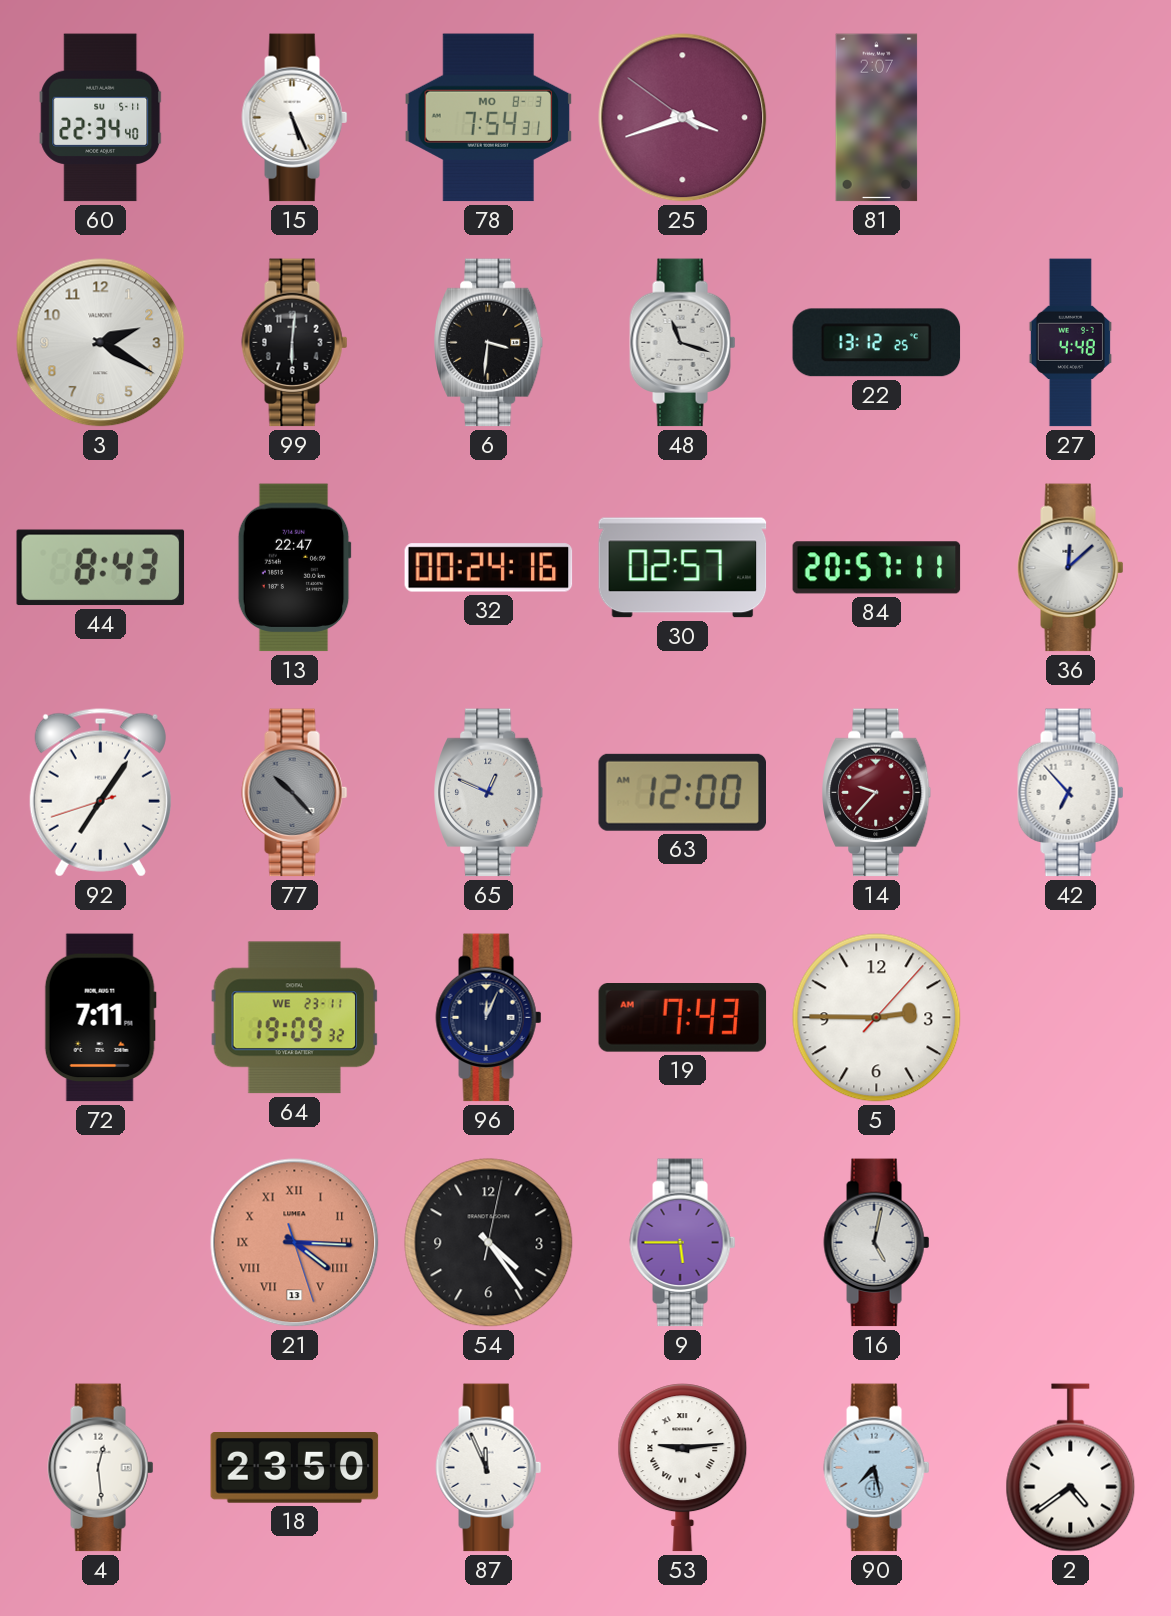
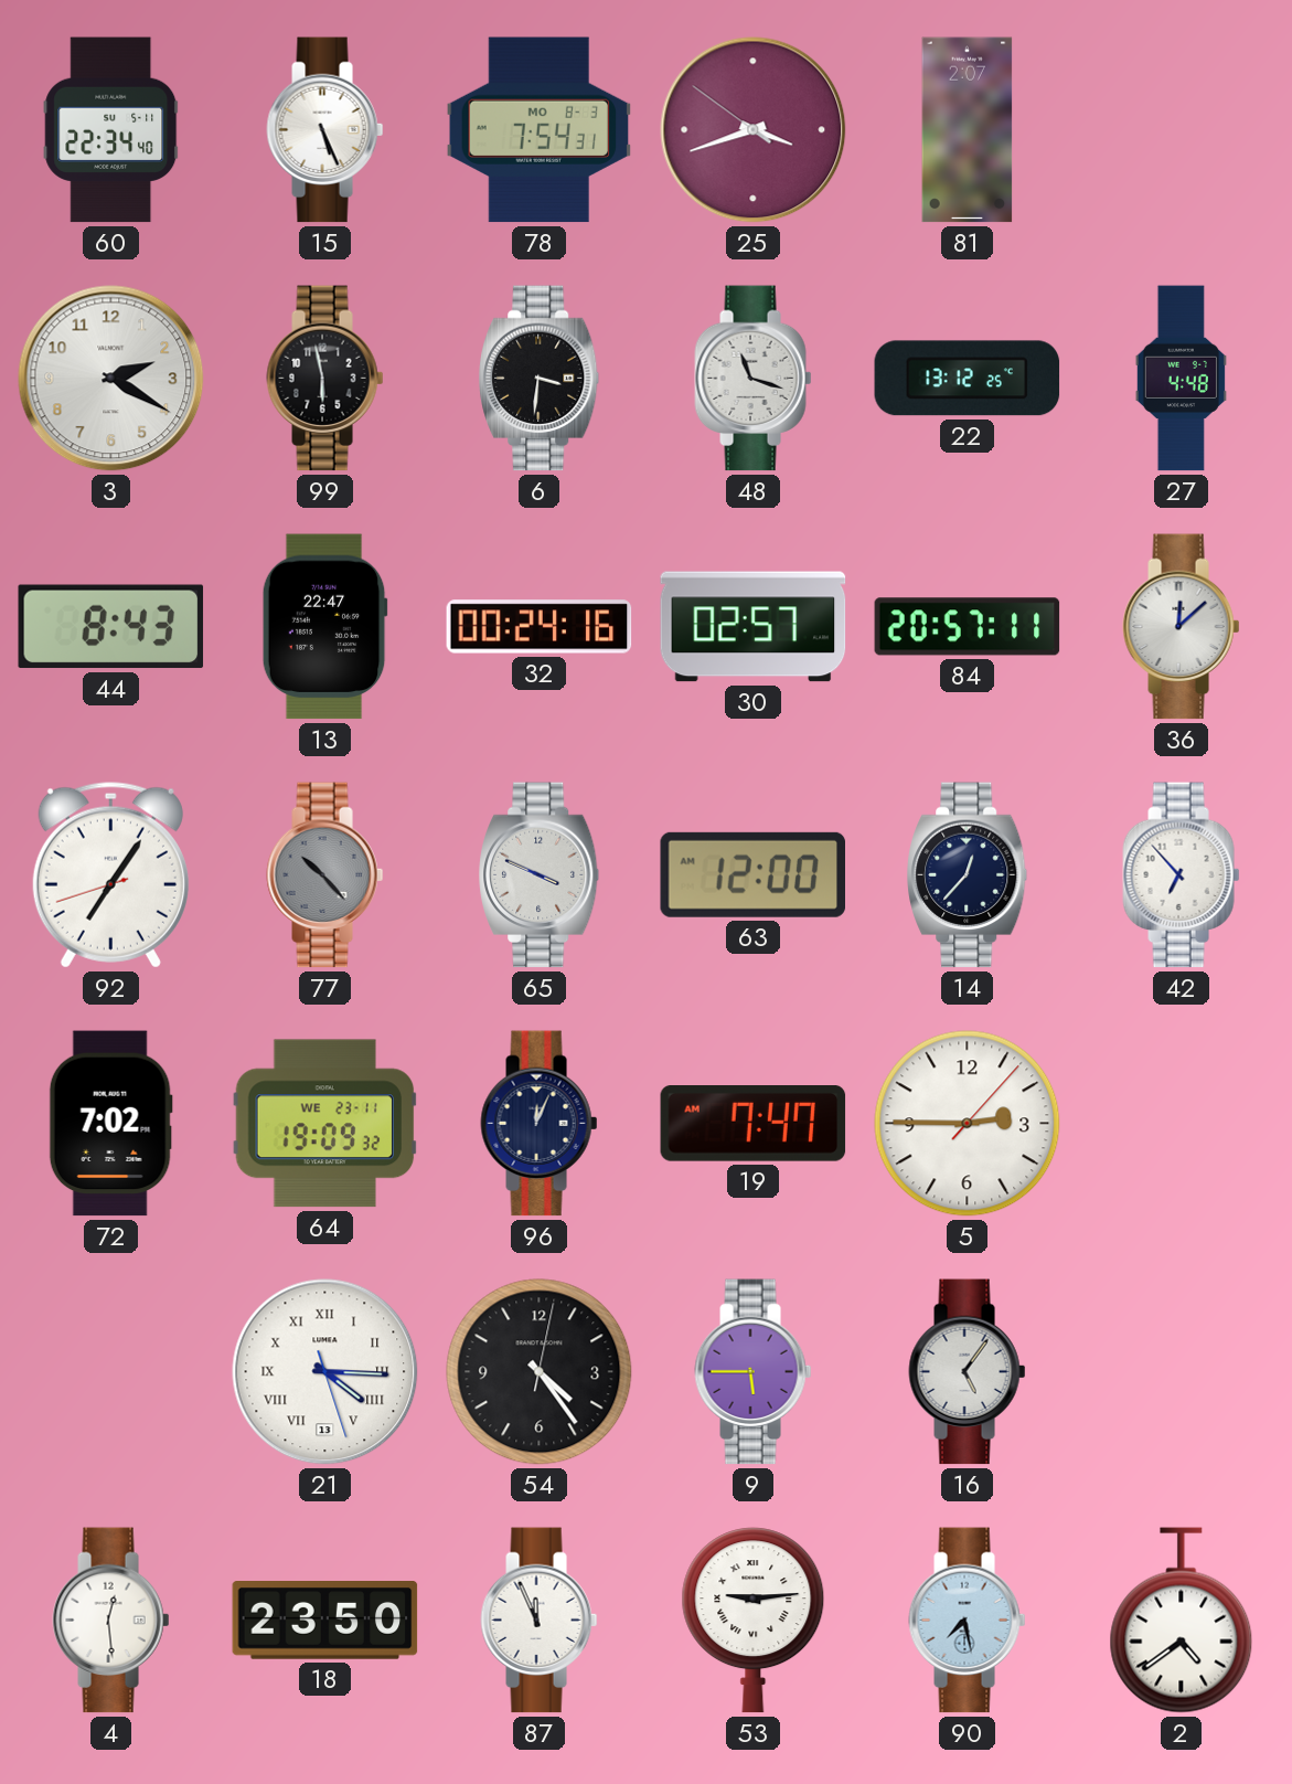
99: 6:01 -> 5:58 (325, 379)
65: 12:49 -> 3:49 (540, 875)
14: 9:37 -> 12:37 (968, 875)
14 dial: burgundy -> navy (968, 875)
72: 7:11 -> 7:02 (110, 1124)
19: 7:43 -> 7:47 (754, 1124)
21 dial: salmon -> white (325, 1372)
16: 5:02 -> 5:06 (968, 1372)
